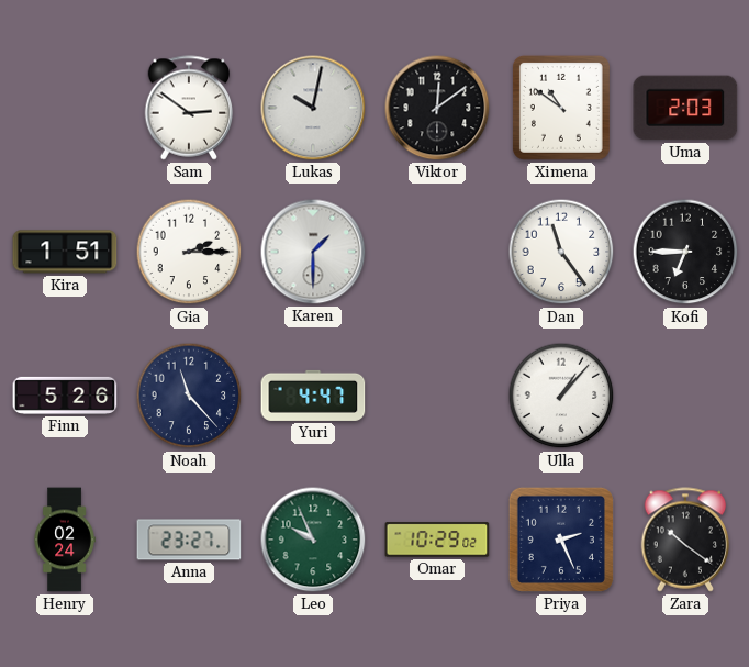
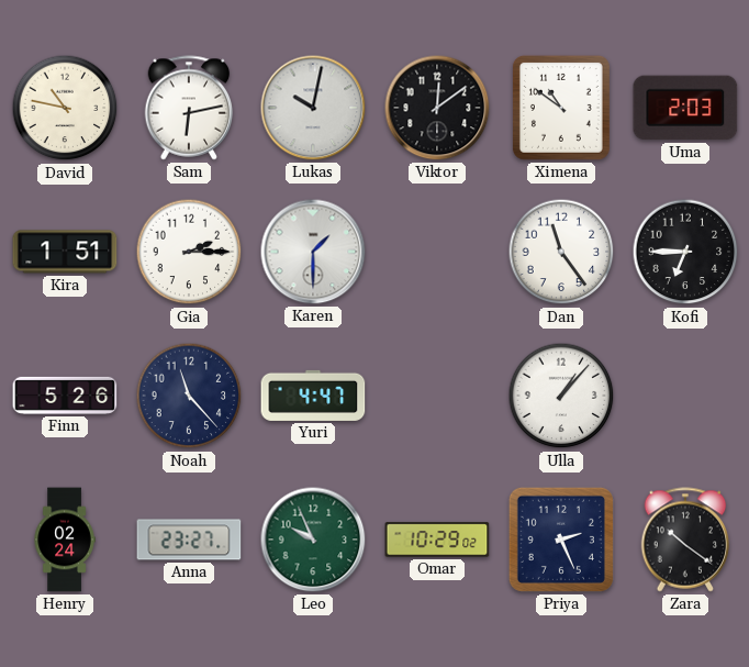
David: none -> 10:47 (65, 108)
Sam: 2:51 -> 6:13 (189, 108)
